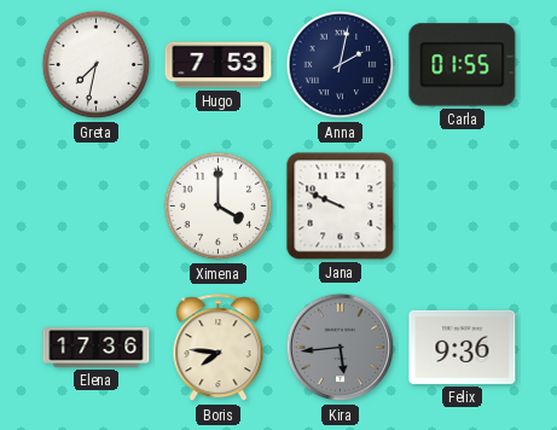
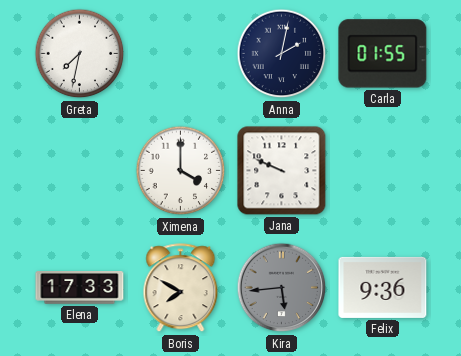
Hugo: 7:53 -> none (219, 65)
Elena: 17:36 -> 17:33 (80, 288)
Boris: 7:46 -> 7:50 (181, 288)
